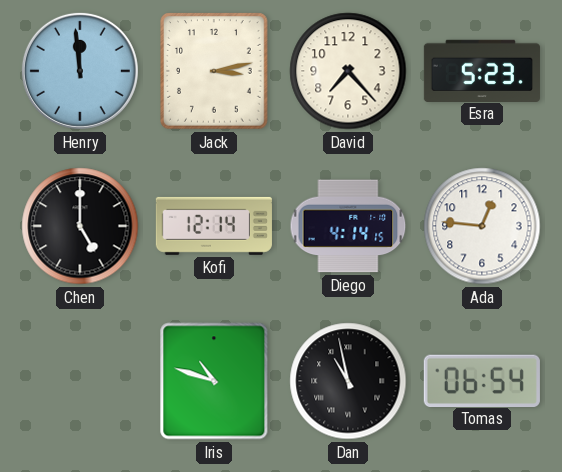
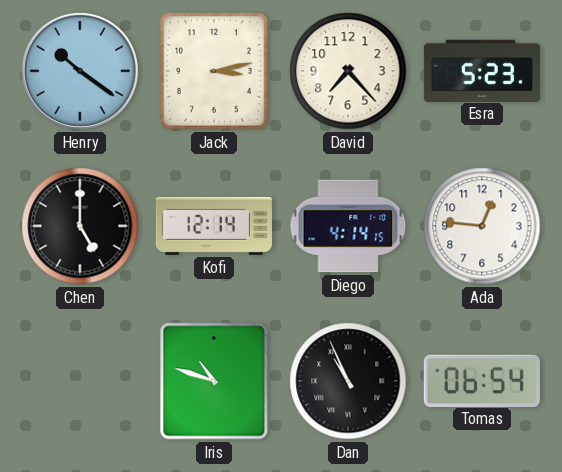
Henry: 11:59 -> 10:21 (80, 71)
Dan: 10:58 -> 10:56 (348, 381)
